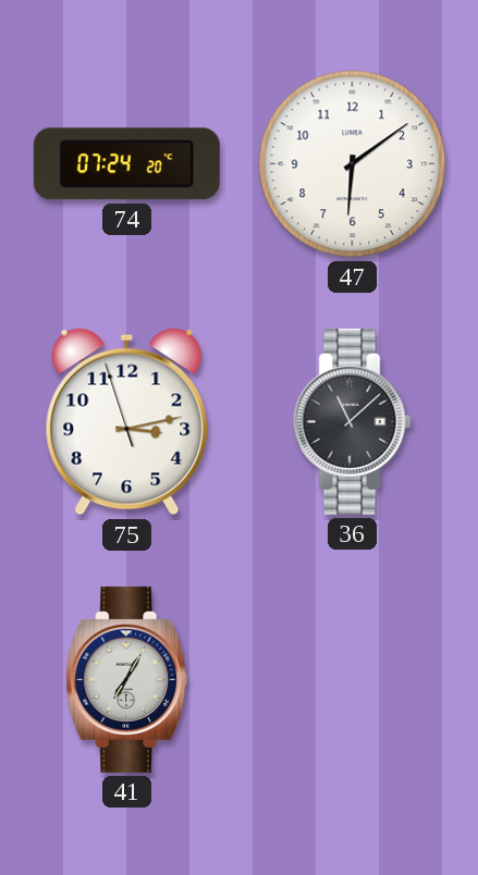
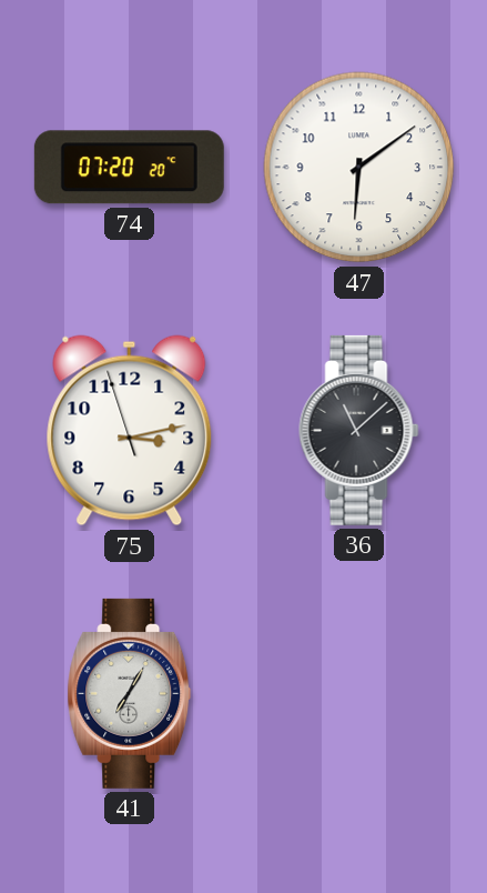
74: 07:24 -> 07:20 (129, 168)
